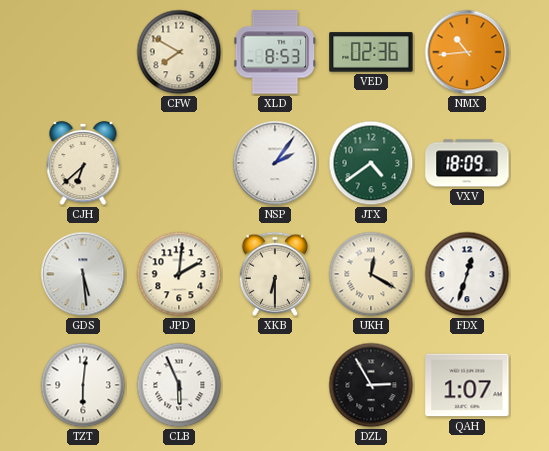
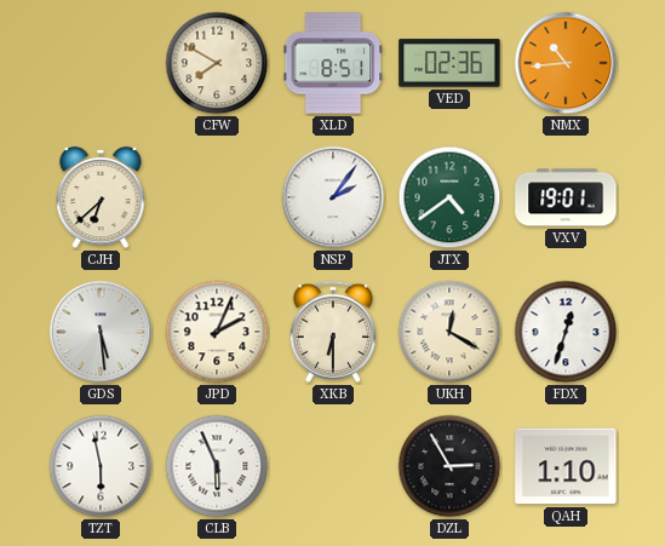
XLD: 8:53 -> 8:51 (332, 63)
VXV: 18:09 -> 19:01 (566, 197)
JPD: 2:01 -> 2:04 (217, 332)
TZT: 6:01 -> 5:58 (101, 466)
QAH: 1:07 -> 1:10 (566, 466)
